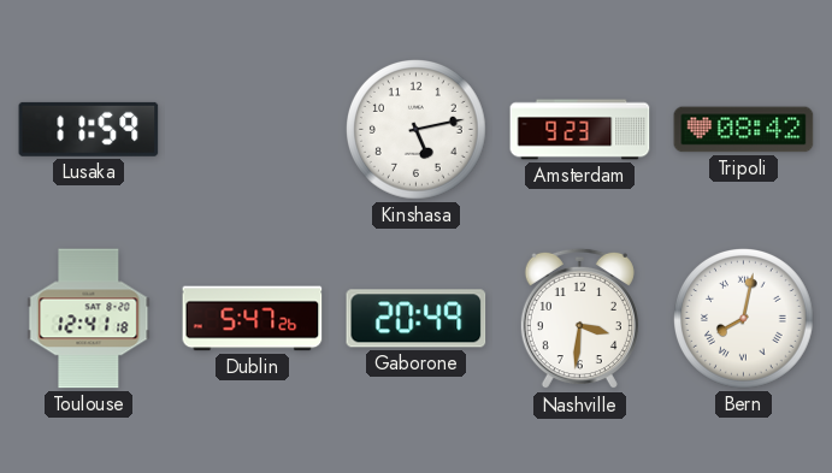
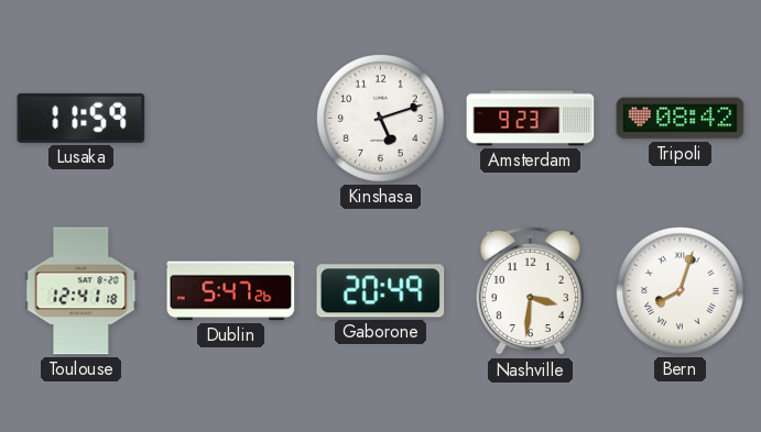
Kinshasa: 5:13 -> 5:12 (381, 119)
Bern: 8:02 -> 8:03 (681, 291)
